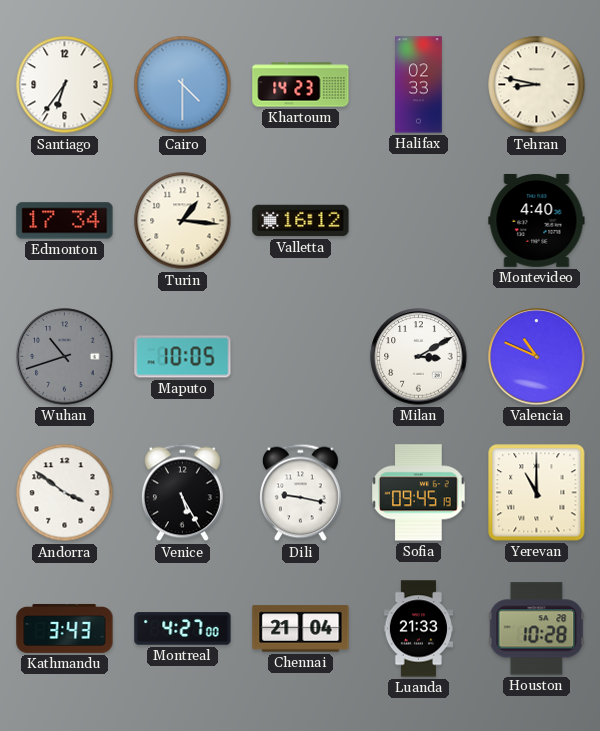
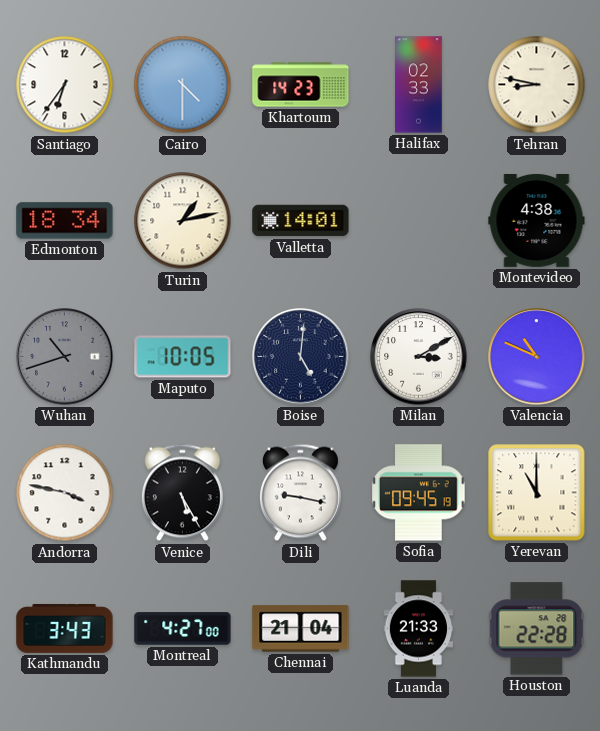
Edmonton: 17:34 -> 18:34 (65, 221)
Turin: 1:16 -> 1:13 (183, 221)
Valletta: 16:12 -> 14:01 (301, 221)
Montevideo: 4:40 -> 4:38 (537, 220)
Boise: none -> 5:01 (301, 357)
Andorra: 3:51 -> 3:47 (65, 493)
Houston: 10:28 -> 22:28 (537, 629)
